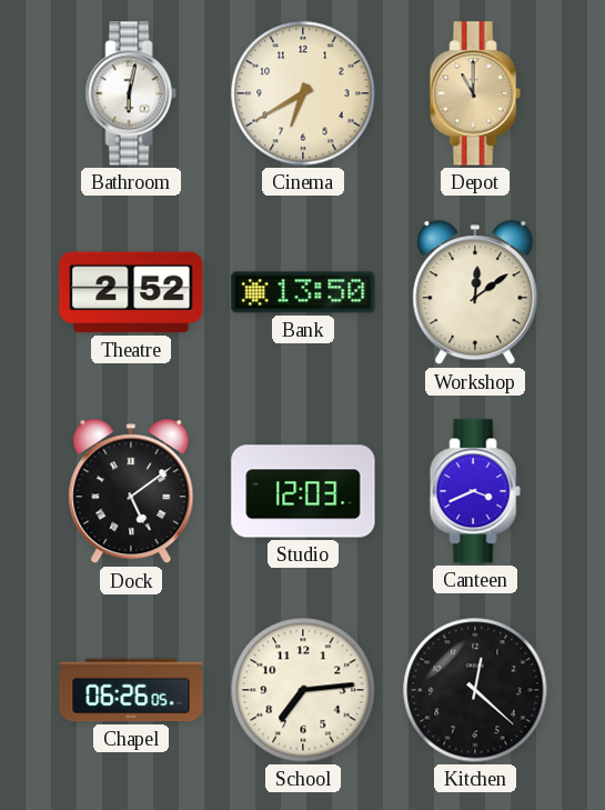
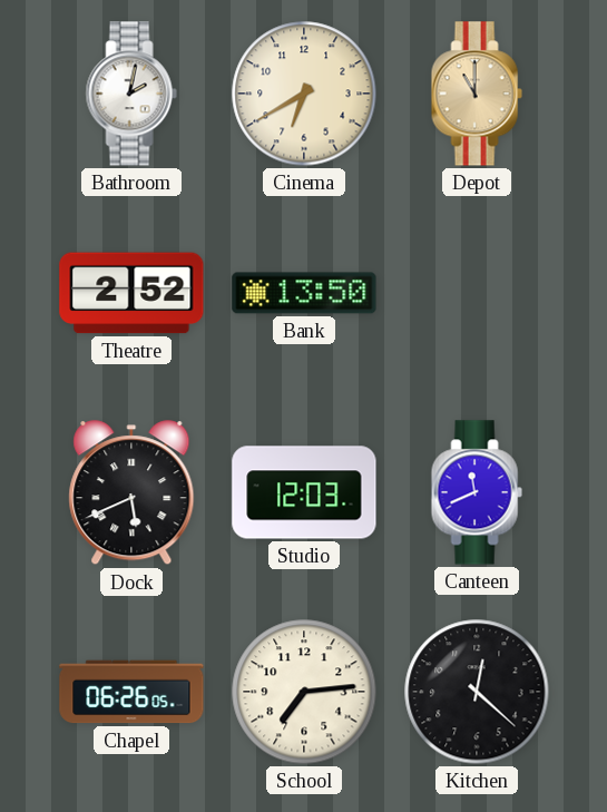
Bathroom: 6:02 -> 2:02 (131, 94)
Workshop: 12:09 -> none (475, 293)
Dock: 5:09 -> 5:41 (131, 493)
Canteen: 3:41 -> 11:41 (477, 492)
